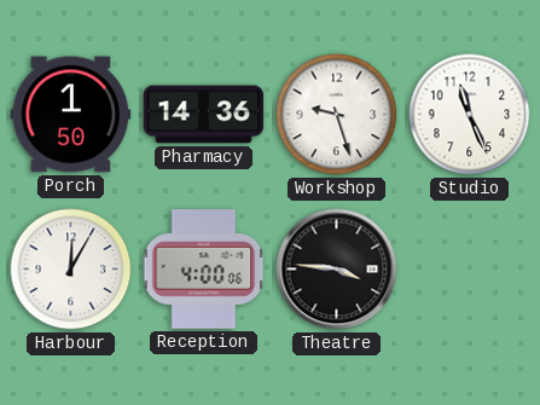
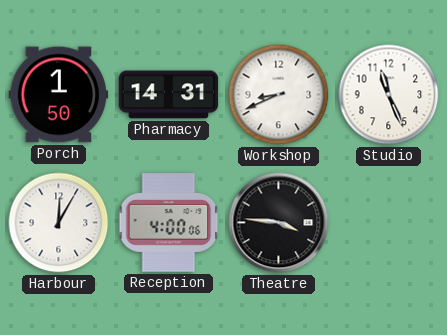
Pharmacy: 14:36 -> 14:31 (169, 95)
Workshop: 9:27 -> 8:41 (279, 95)
